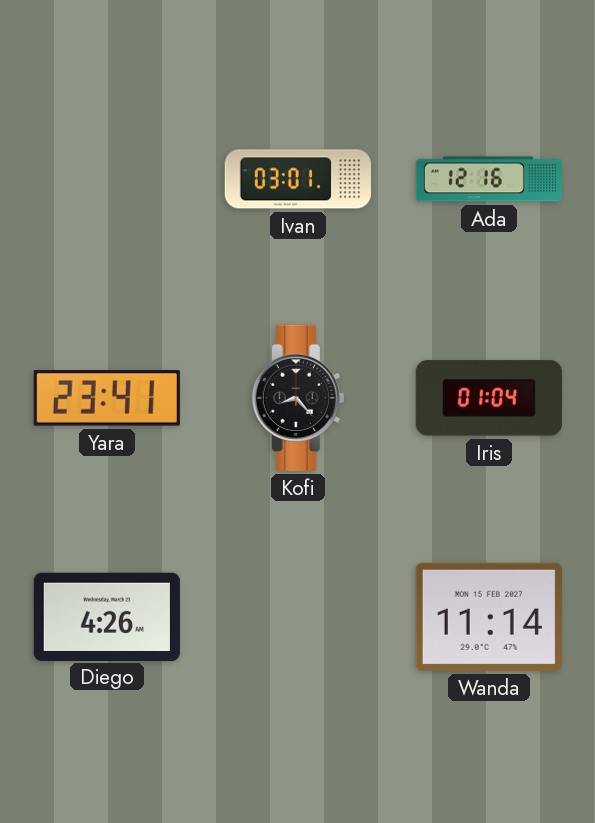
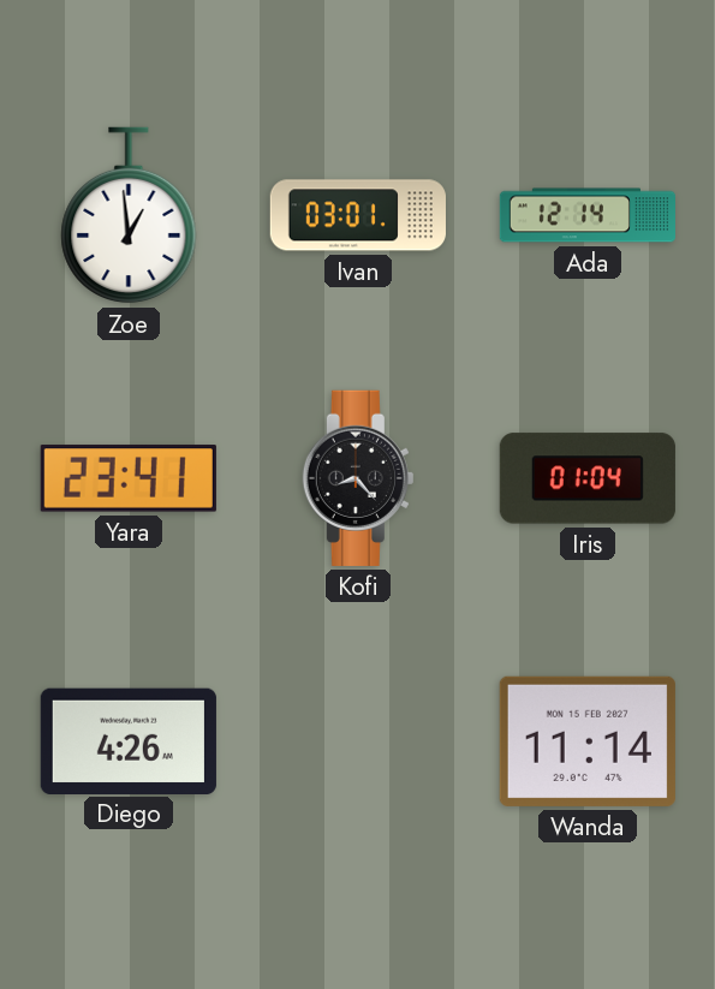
Zoe: none -> 12:59 (129, 215)
Ada: 12:16 -> 12:14 (586, 215)
